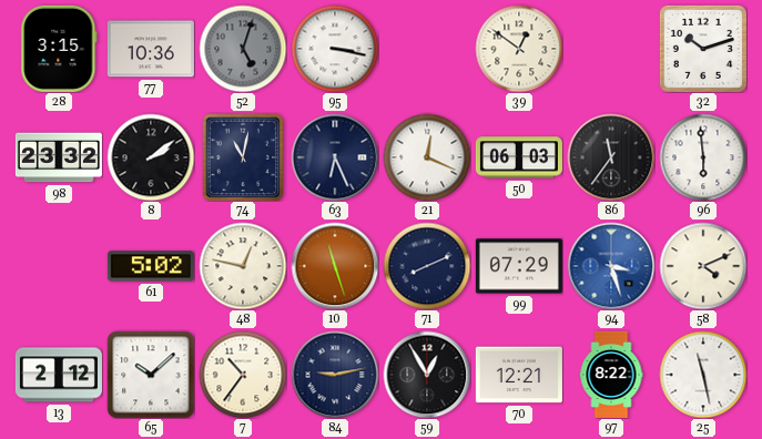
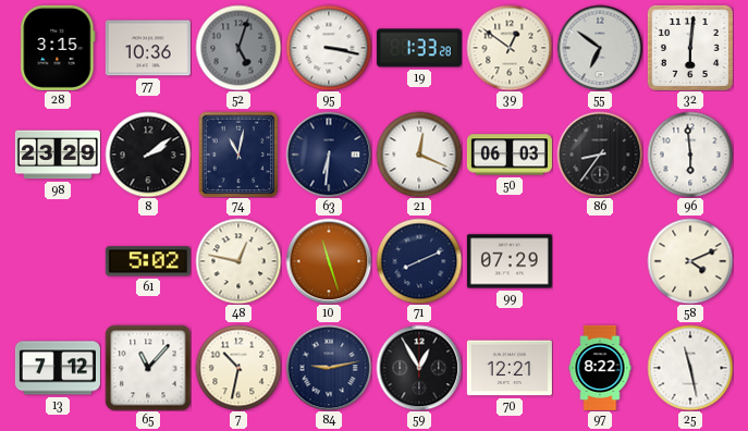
19: none -> 1:33 (419, 48)
55: none -> 6:51 (600, 48)
32: 10:12 -> 6:01 (690, 48)
98: 23:32 -> 23:29 (58, 155)
63: 6:26 -> 6:31 (329, 155)
86: 11:36 -> 8:36 (600, 155)
94: 3:27 -> none (611, 266)
13: 2:12 -> 7:12 (58, 368)
65: 10:08 -> 11:07 (148, 368)
7: 10:36 -> 10:32 (238, 368)
